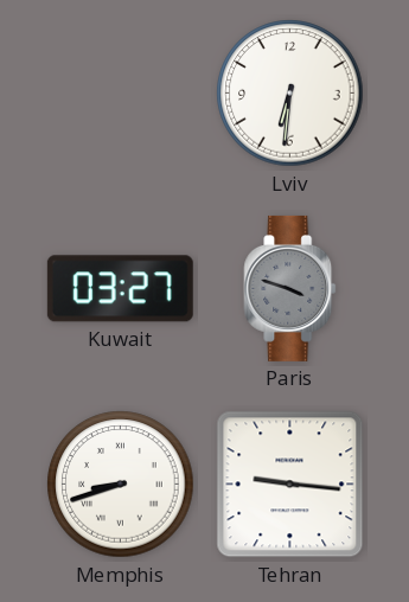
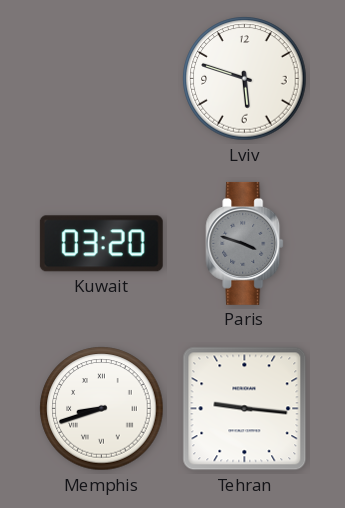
Lviv: 6:31 -> 5:48 (245, 79)
Kuwait: 03:27 -> 03:20 (101, 244)
